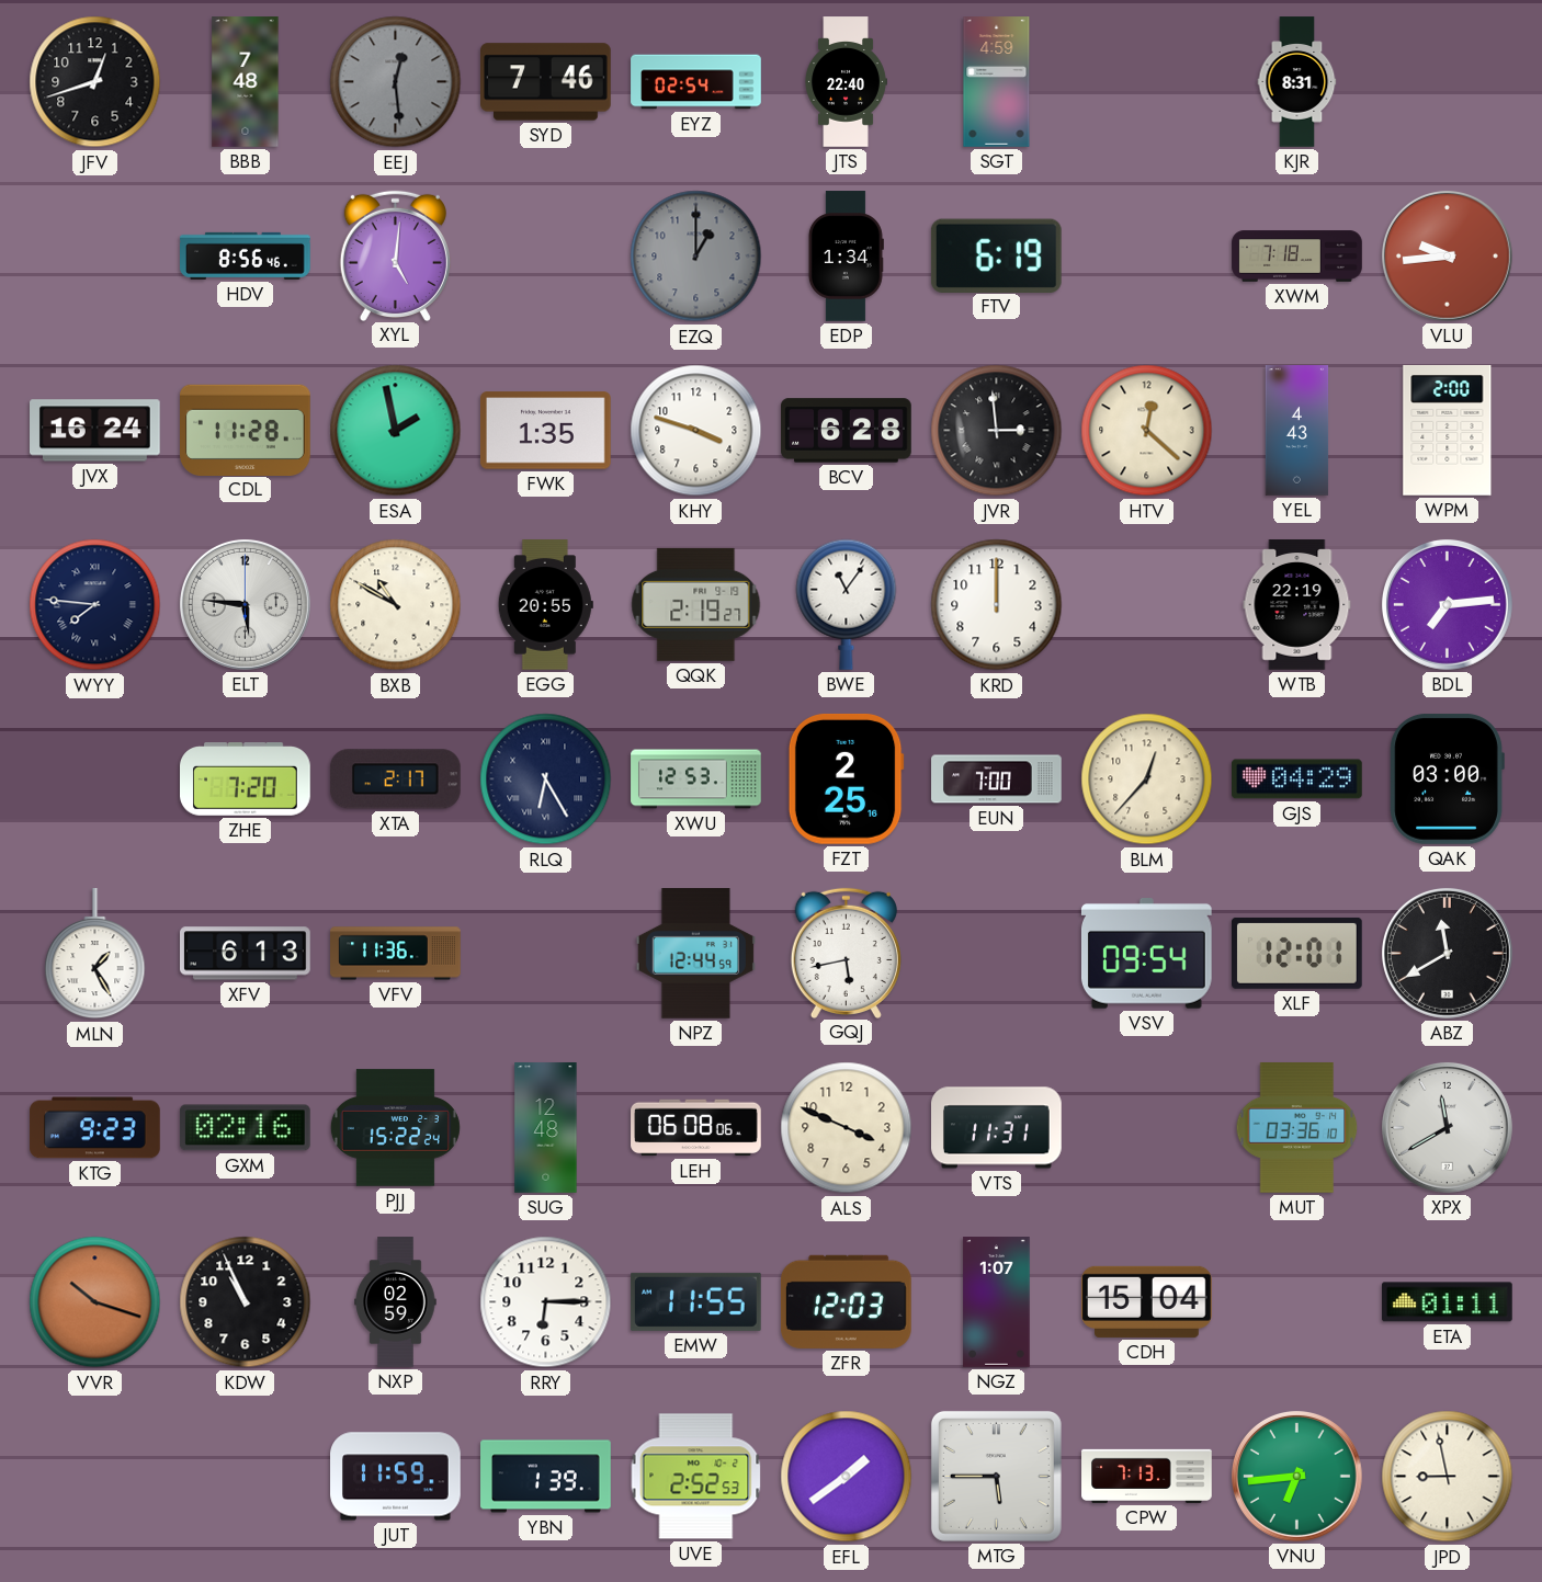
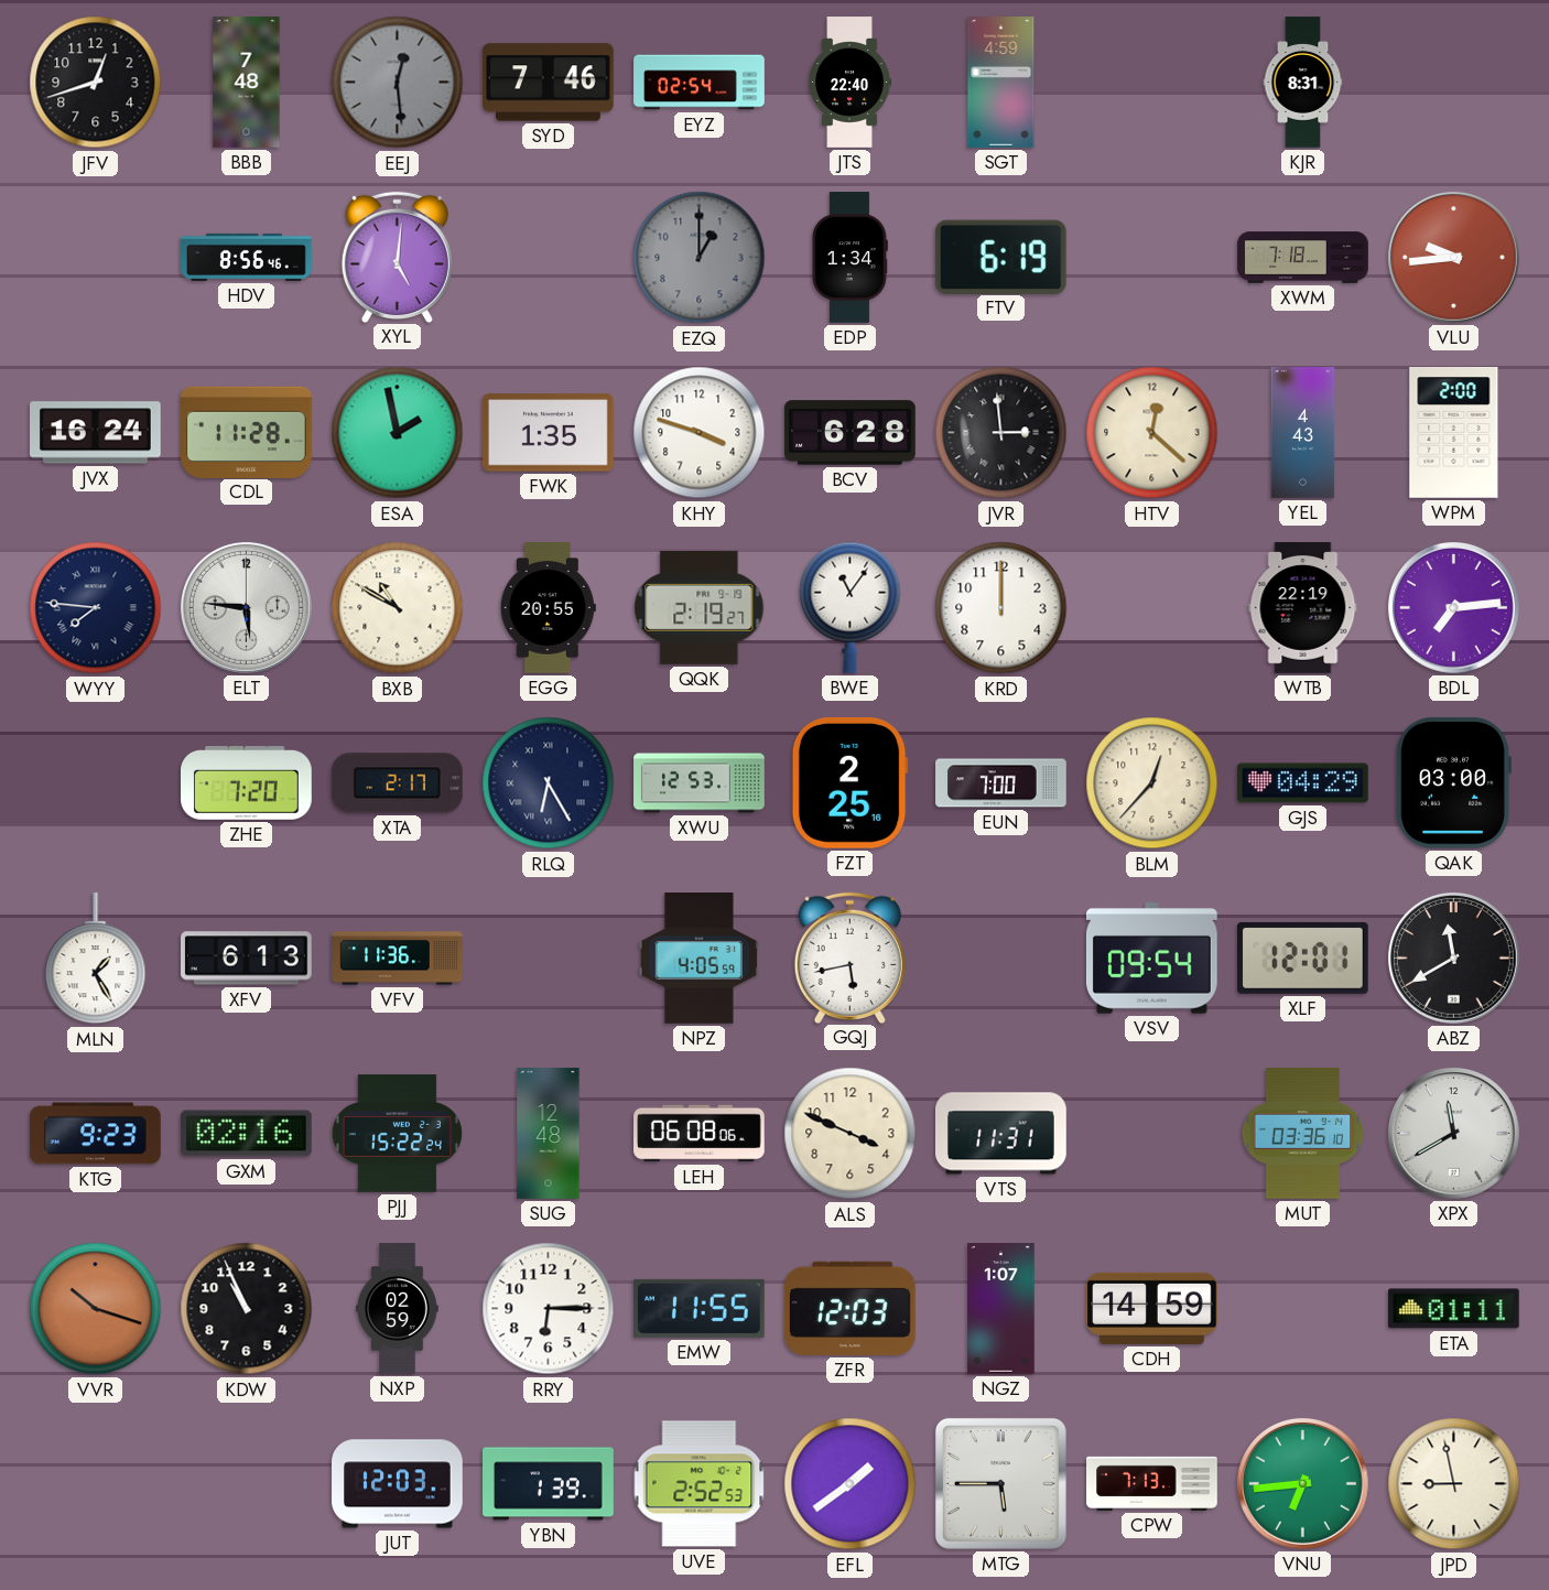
NPZ: 12:44 -> 4:05 (698, 959)
CDH: 15:04 -> 14:59 (1152, 1308)
JUT: 11:59 -> 12:03 (398, 1484)
